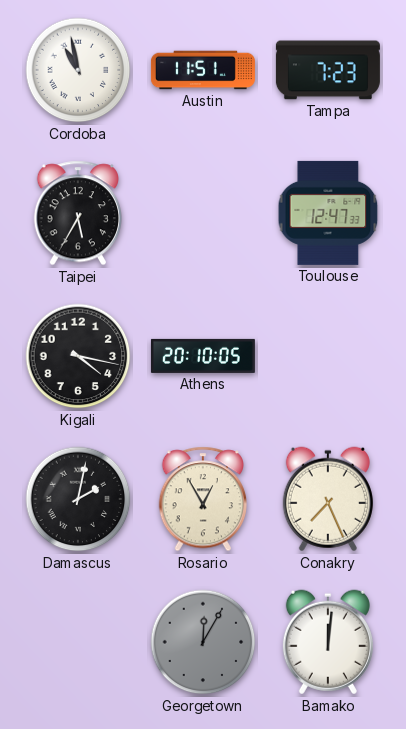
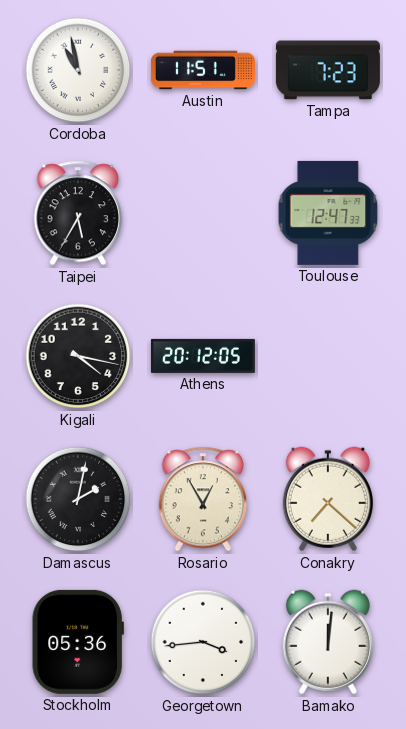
Athens: 20:10 -> 20:12 (203, 356)
Conakry: 7:26 -> 7:22 (328, 499)
Stockholm: none -> 05:36 (78, 642)
Georgetown: 12:05 -> 3:44 (203, 642)
Georgetown dial: grey -> white (203, 642)
